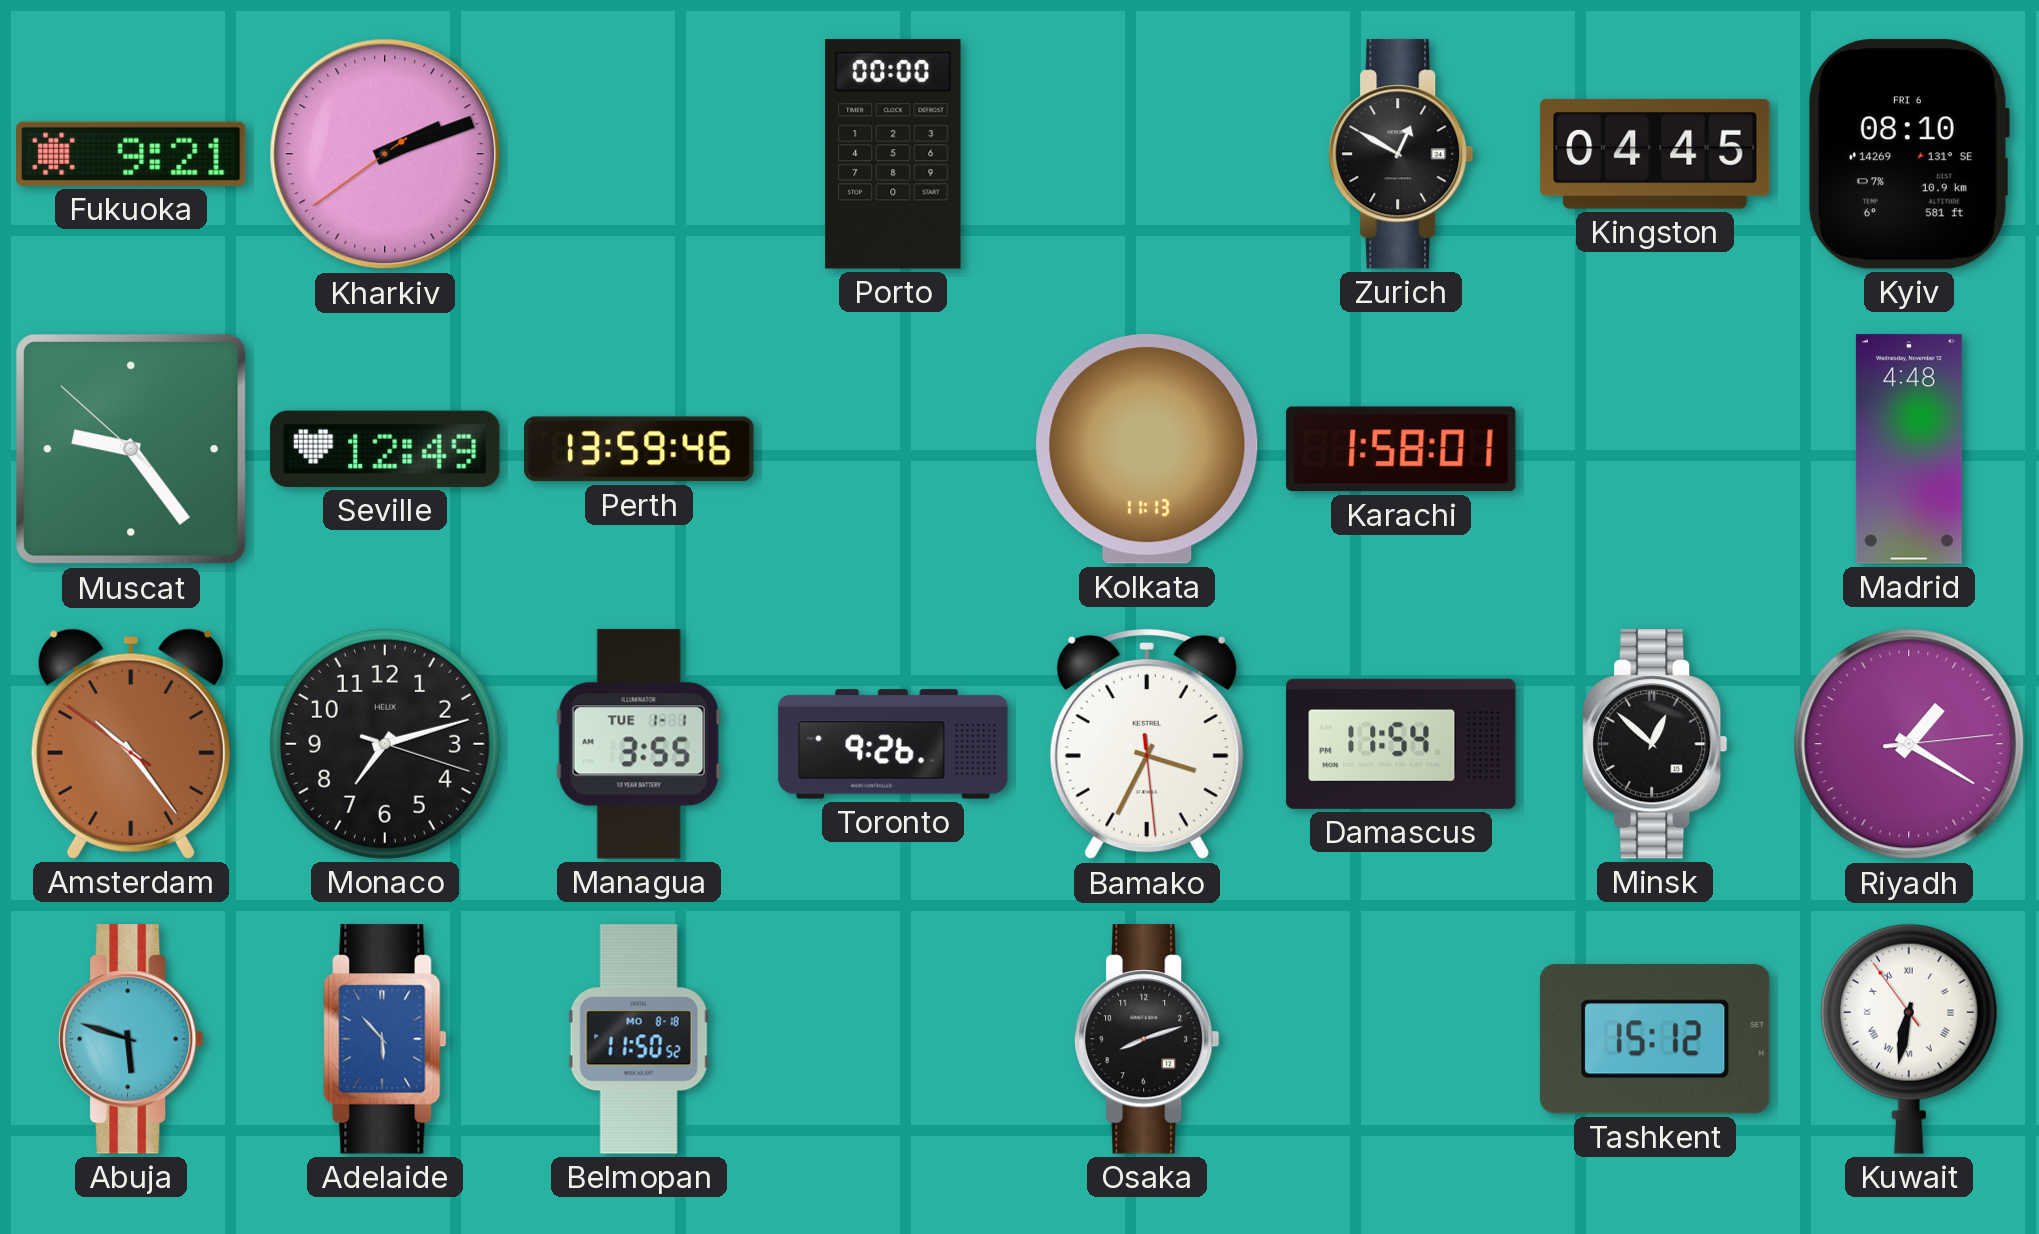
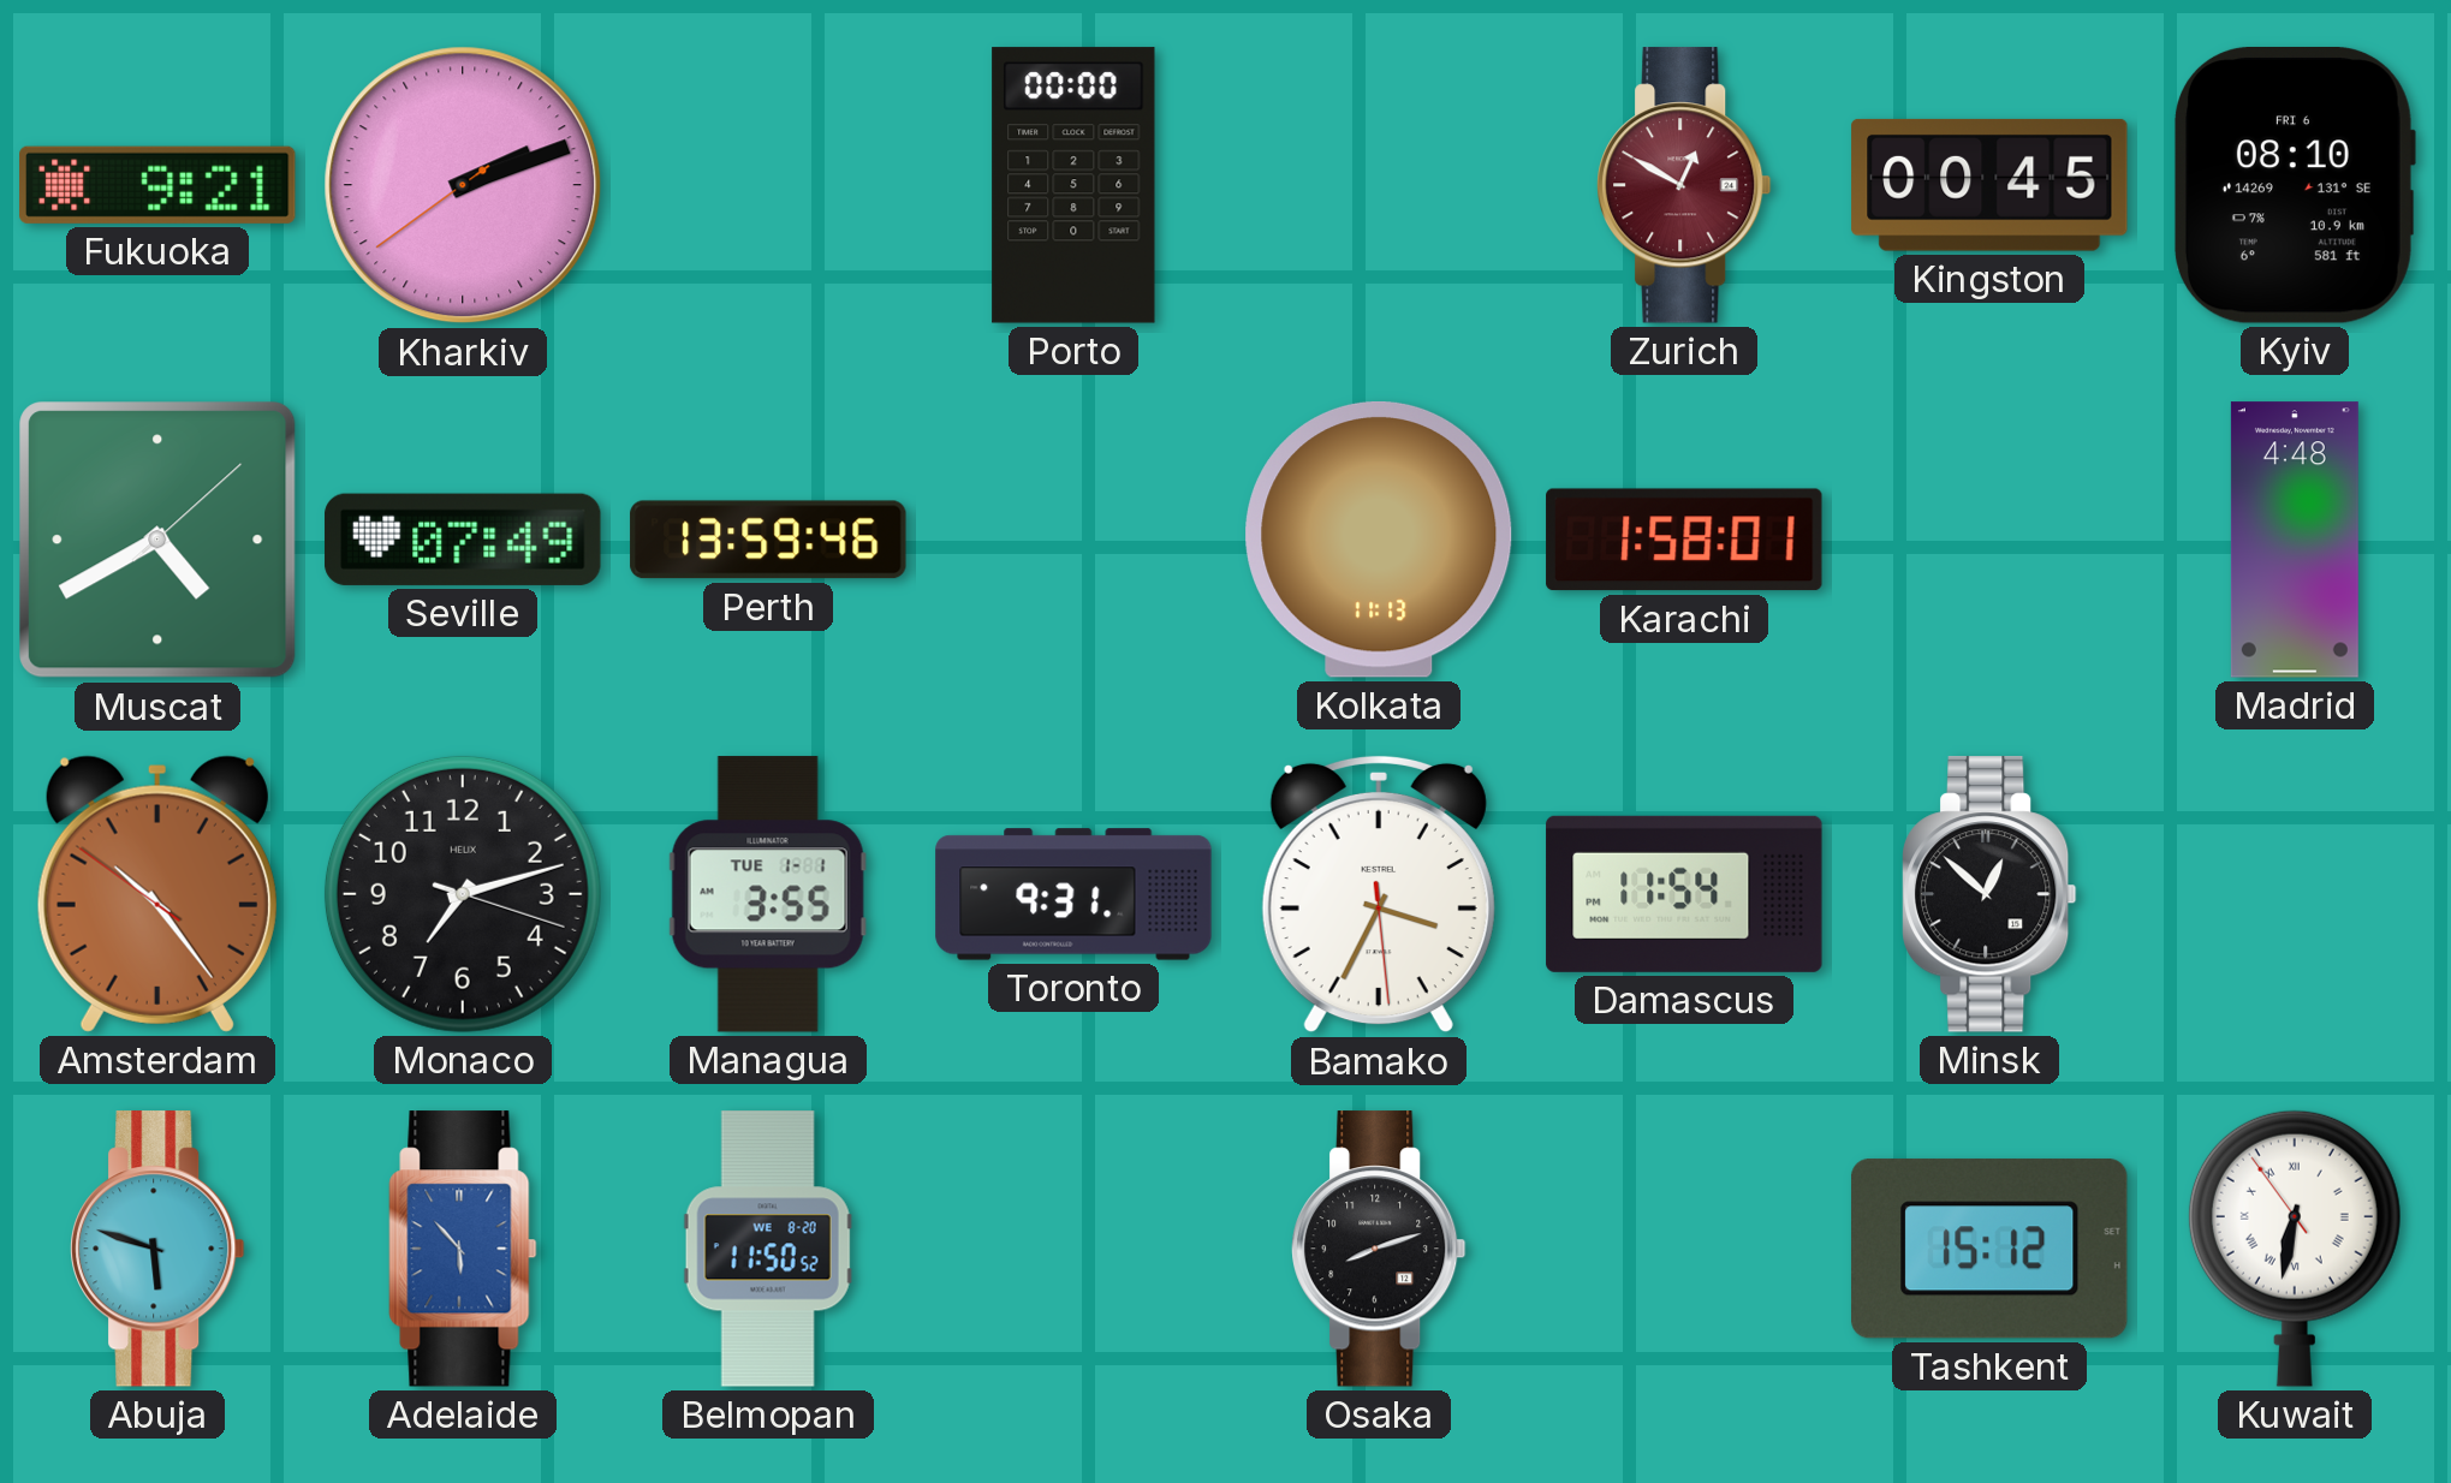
Zurich dial: black -> burgundy (1685, 185)
Kingston: 04:45 -> 00:45 (1989, 185)
Muscat: 9:23 -> 4:40 (159, 541)
Seville: 12:49 -> 07:49 (463, 540)
Toronto: 9:26 -> 9:31 (1073, 894)
Riyadh: 1:20 -> none (1909, 744)
Belmopan date: MO 8-18 -> WE 8-20 (768, 1249)
